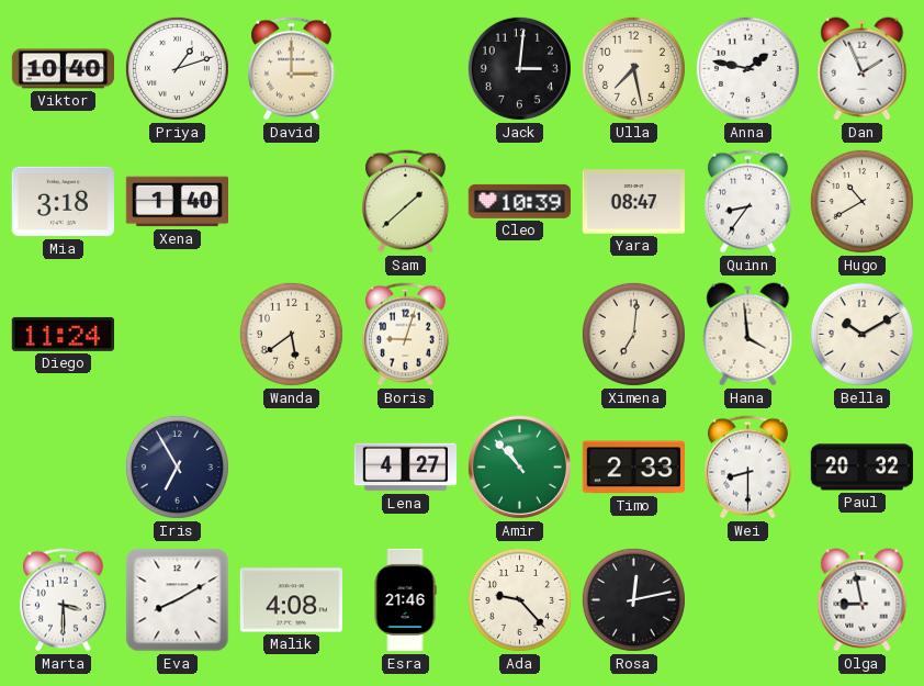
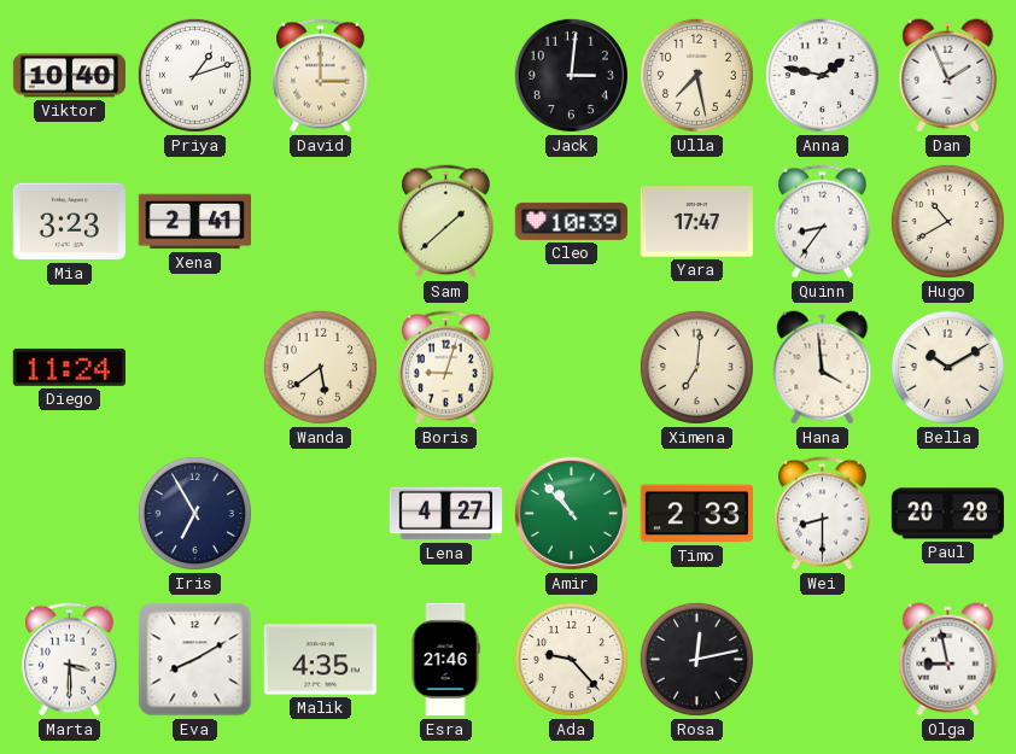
Mia: 3:18 -> 3:23 (69, 222)
Xena: 1:40 -> 2:41 (194, 222)
Yara: 08:47 -> 17:47 (696, 222)
Paul: 20:32 -> 20:28 (947, 514)
Malik: 4:08 -> 4:35 (320, 660)
